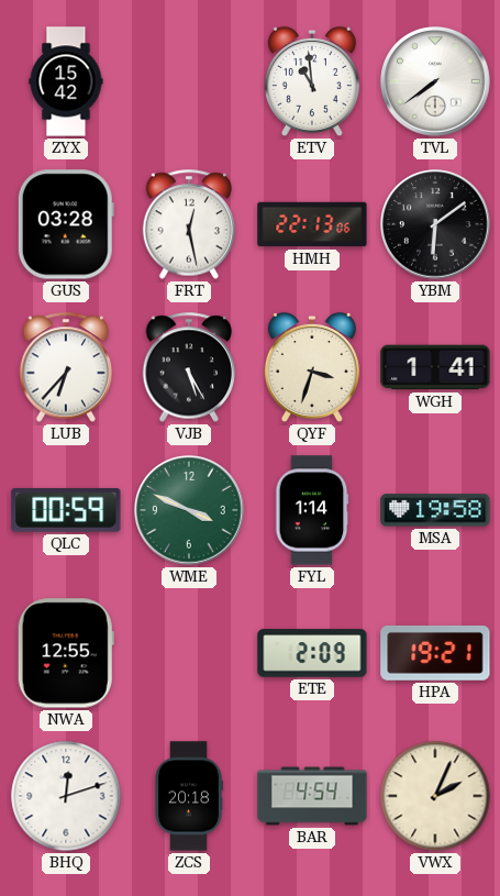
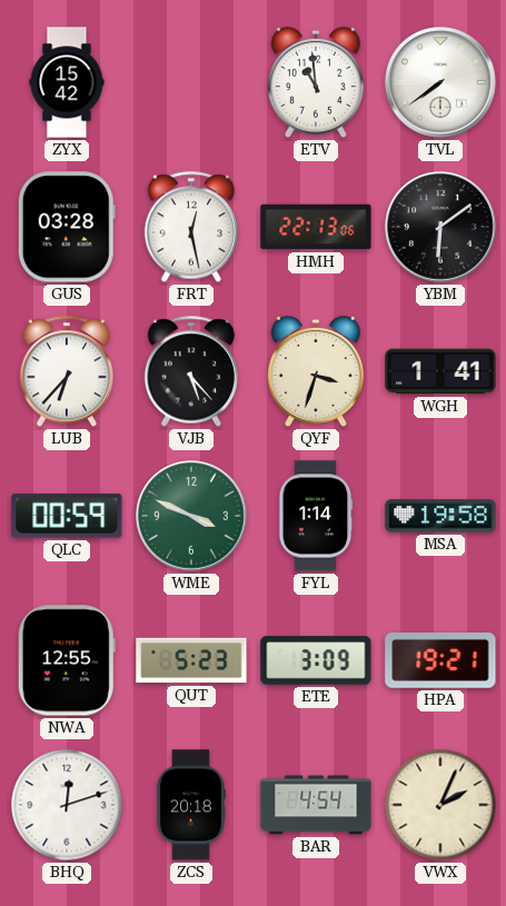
VJB: 5:25 -> 5:23 (191, 371)
QUT: none -> 5:23 (191, 660)
ETE: 2:09 -> 3:09 (316, 660)
